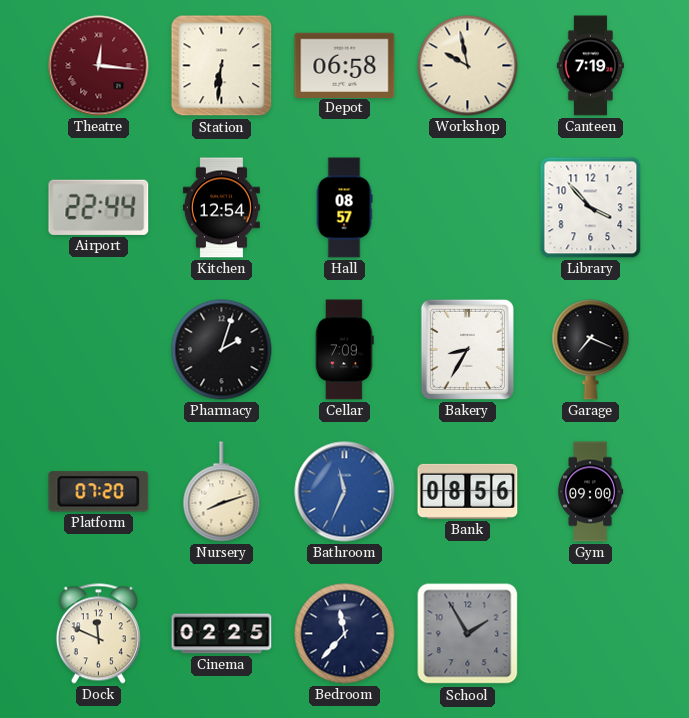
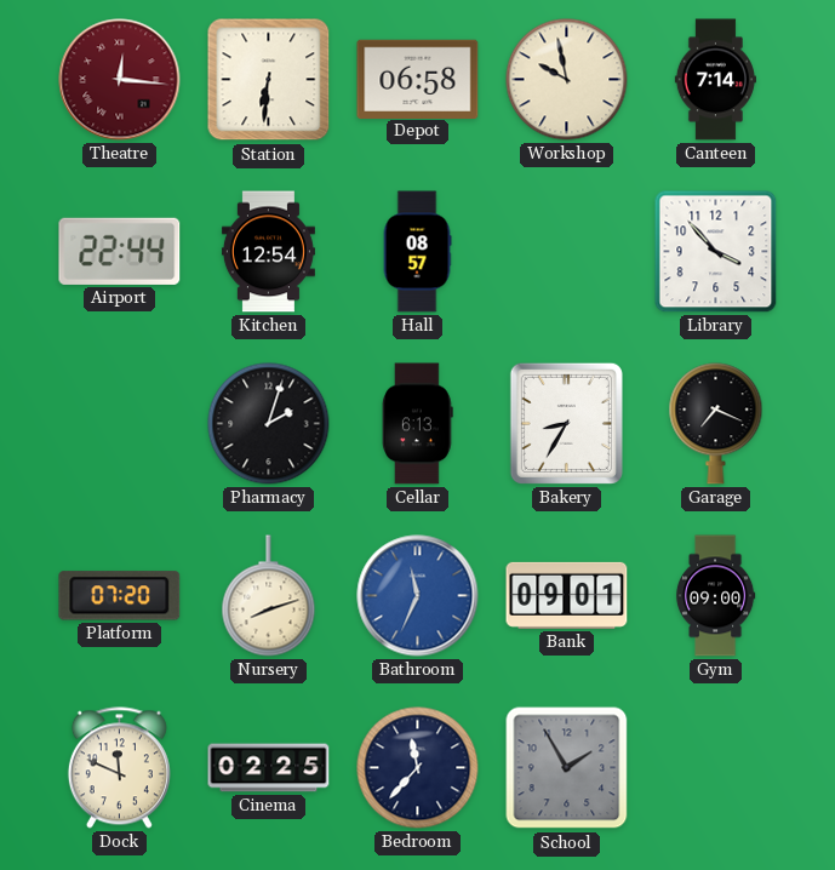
Canteen: 7:19 -> 7:14 (715, 80)
Cellar: 7:09 -> 6:13 (418, 424)
Bank: 08:56 -> 09:01 (567, 595)
